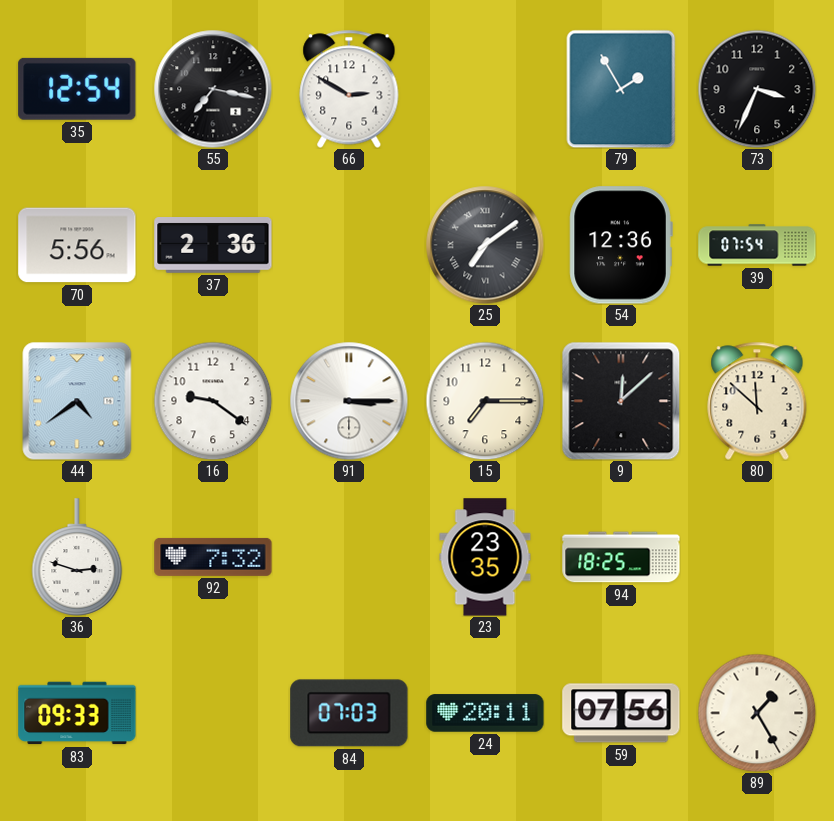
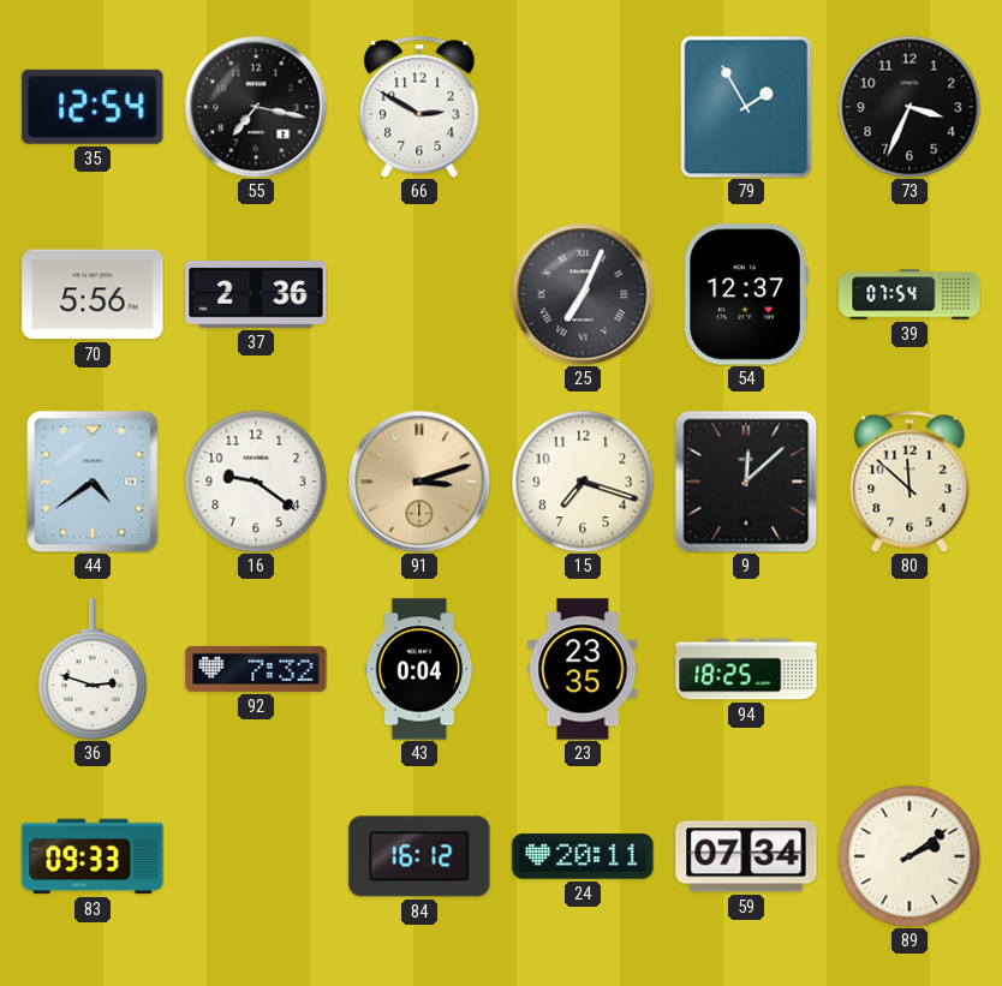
25: 7:09 -> 7:04 (583, 294)
54: 12:36 -> 12:37 (746, 294)
91: 3:15 -> 3:12 (419, 482)
91 dial: white -> champagne (419, 482)
15: 7:15 -> 7:18 (583, 482)
43: none -> 0:04 (419, 669)
84: 07:03 -> 16:12 (419, 856)
59: 07:56 -> 07:34 (746, 856)
89: 1:25 -> 2:09 (909, 856)
